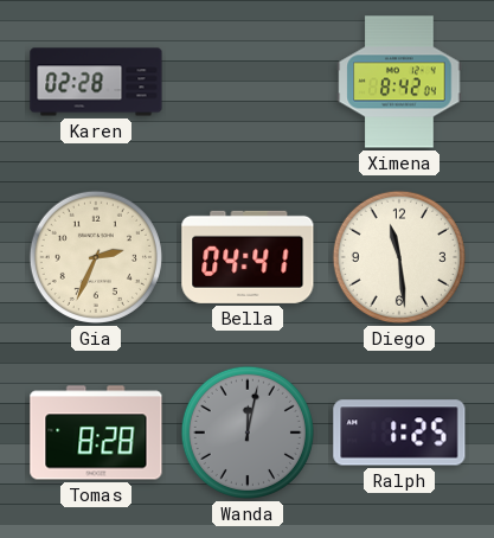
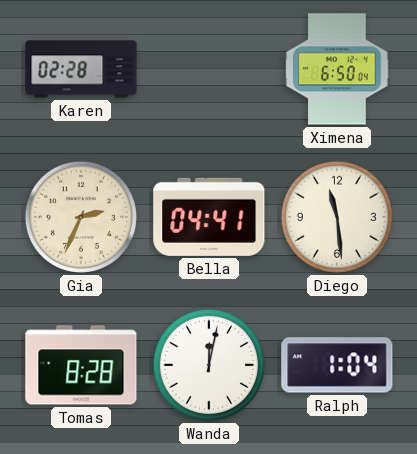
Ximena: 8:42 -> 6:50 (337, 69)
Wanda dial: grey -> white (209, 365)
Ralph: 1:25 -> 1:04 (337, 365)
